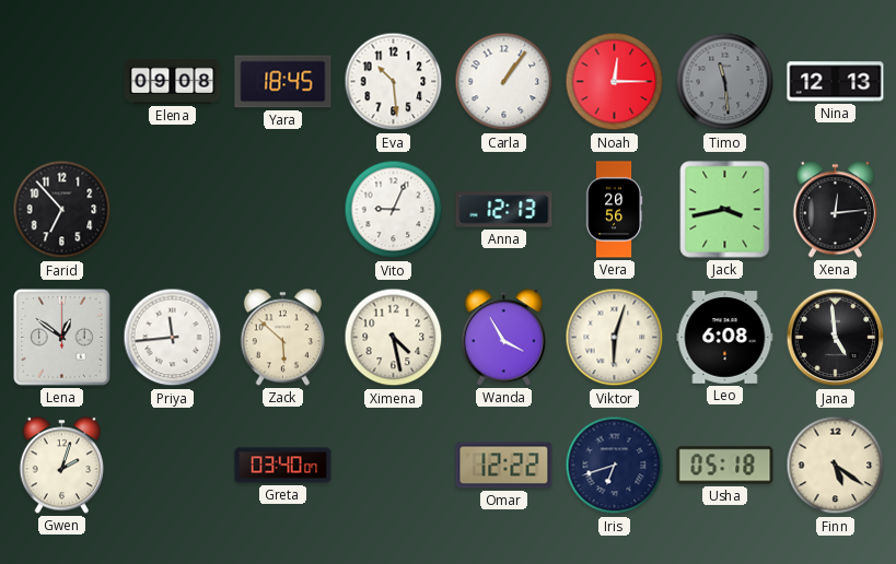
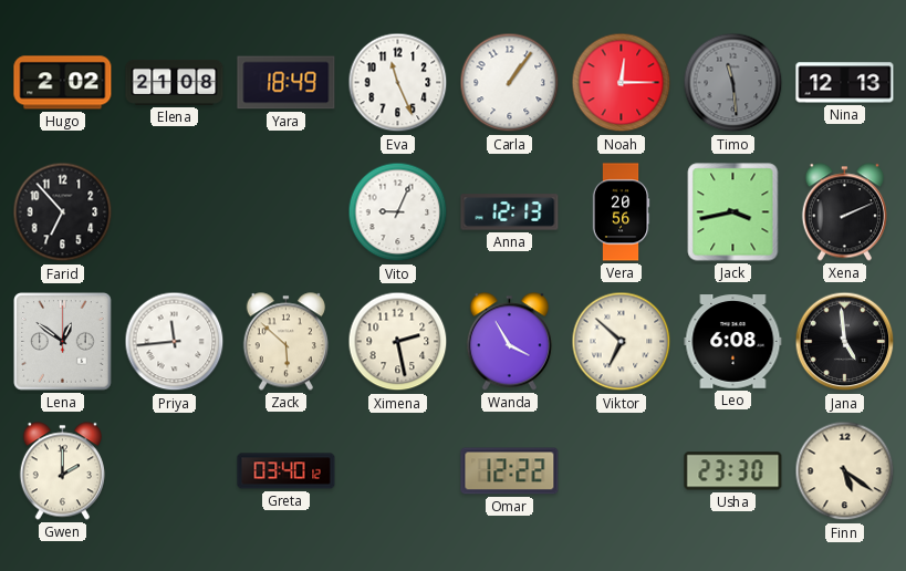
Hugo: none -> 2:02 (63, 83)
Elena: 09:08 -> 21:08 (175, 82)
Yara: 18:45 -> 18:49 (287, 83)
Eva: 10:29 -> 11:26 (398, 83)
Xena: 12:14 -> 2:11 (844, 212)
Ximena: 4:28 -> 2:28 (398, 342)
Viktor: 6:03 -> 6:52 (622, 342)
Gwen: 2:03 -> 2:00 (62, 471)
Greta: 03:40:07 -> 03:40:12 (287, 471)
Iris: 6:42 -> none (615, 466)
Usha: 05:18 -> 23:30 (733, 471)
